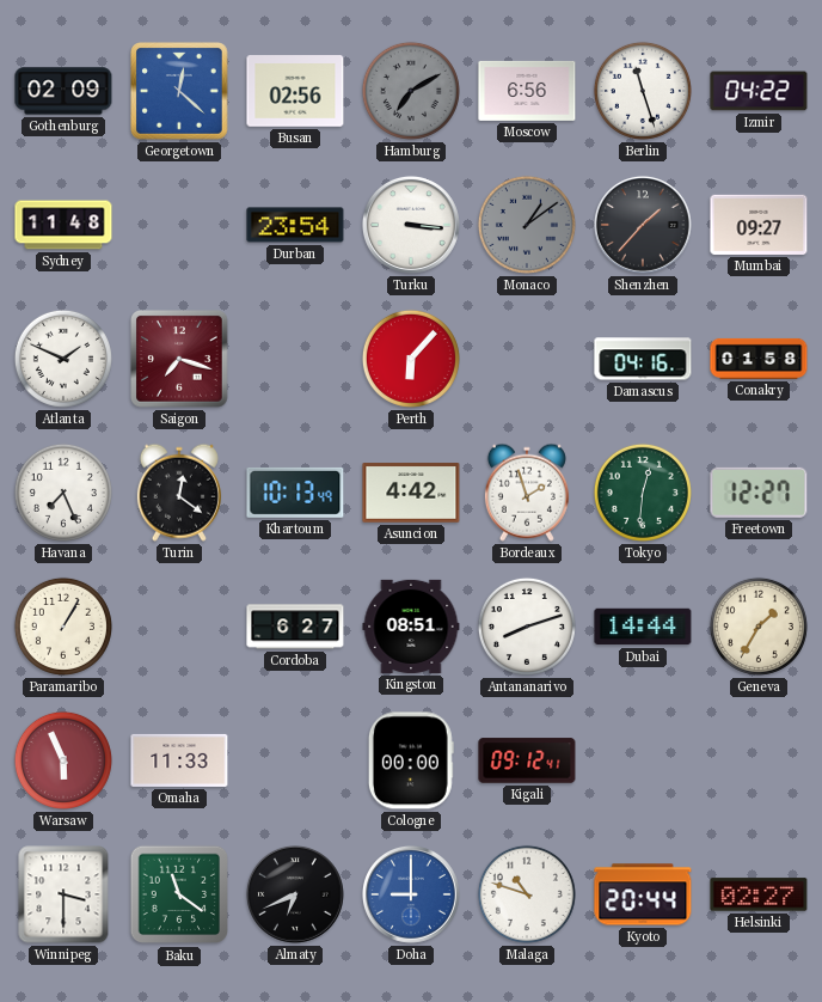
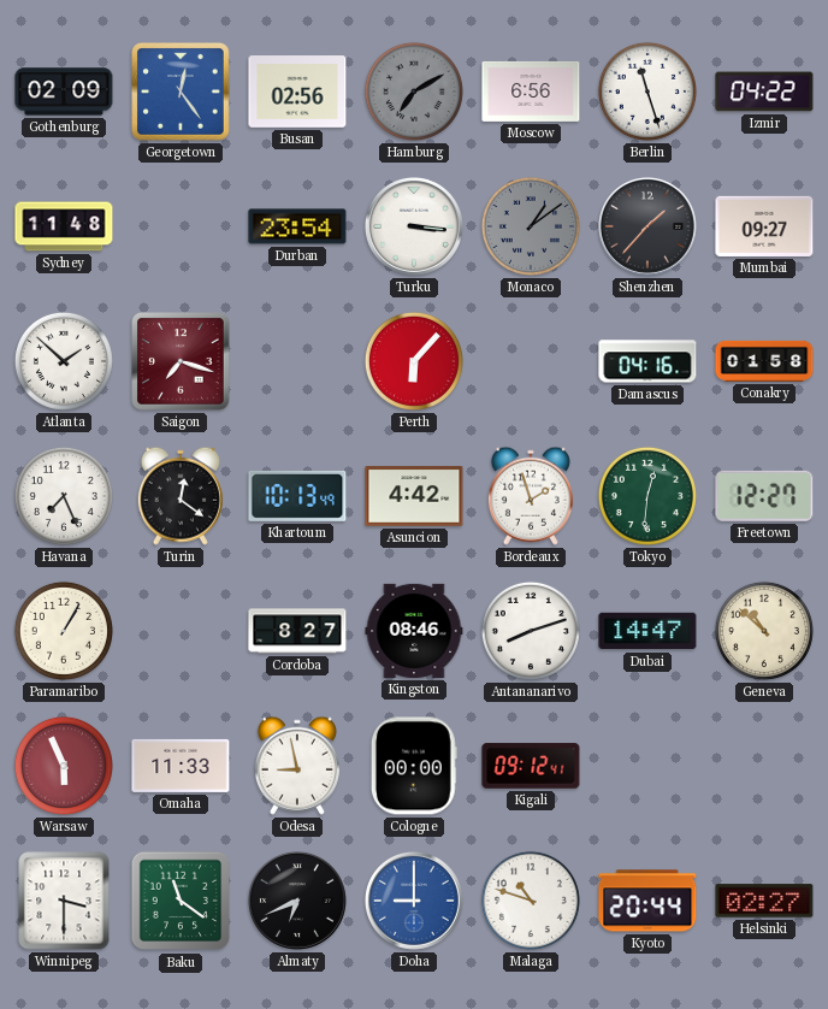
Georgetown: 12:22 -> 12:24 (182, 93)
Atlanta: 1:49 -> 1:52 (64, 361)
Cordoba: 6:27 -> 8:27 (297, 631)
Kingston: 08:51 -> 08:46 (414, 631)
Dubai: 14:44 -> 14:47 (647, 631)
Geneva: 1:35 -> 10:52 (764, 631)
Odesa: none -> 8:58 (297, 766)
